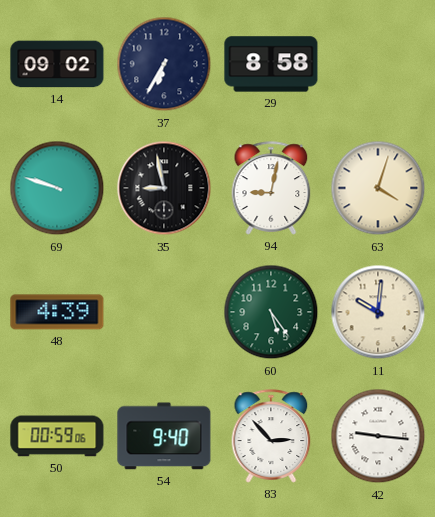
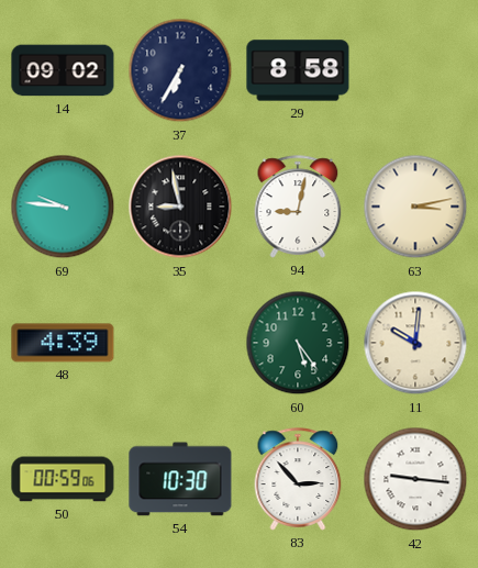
69: 9:48 -> 9:46 (63, 207)
63: 4:03 -> 3:13 (415, 207)
54: 9:40 -> 10:30 (180, 479)
